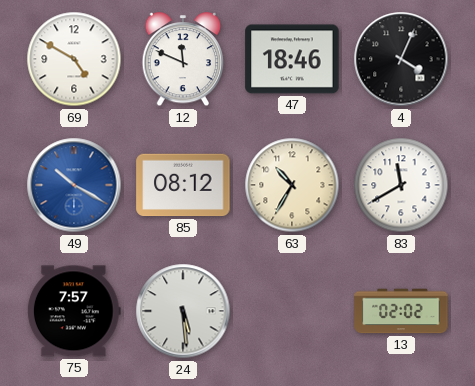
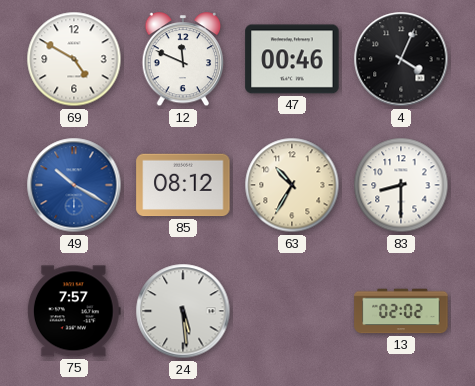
47: 18:46 -> 00:46 (292, 59)
83: 11:40 -> 8:30 (401, 185)
